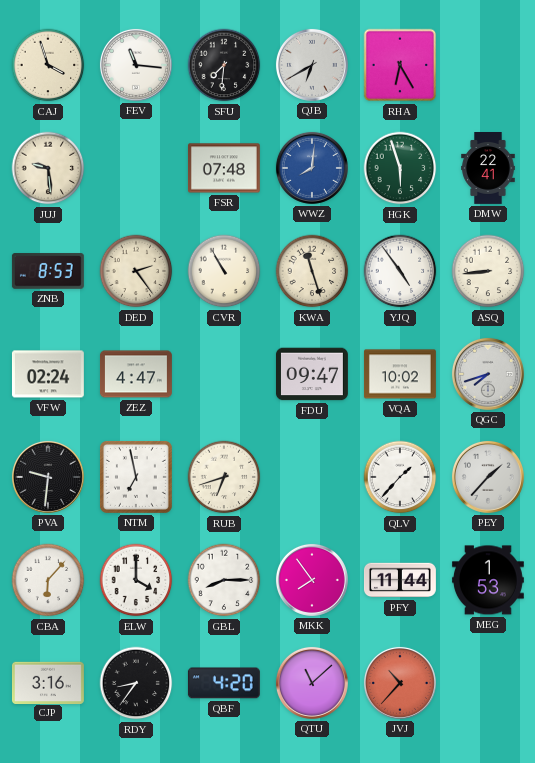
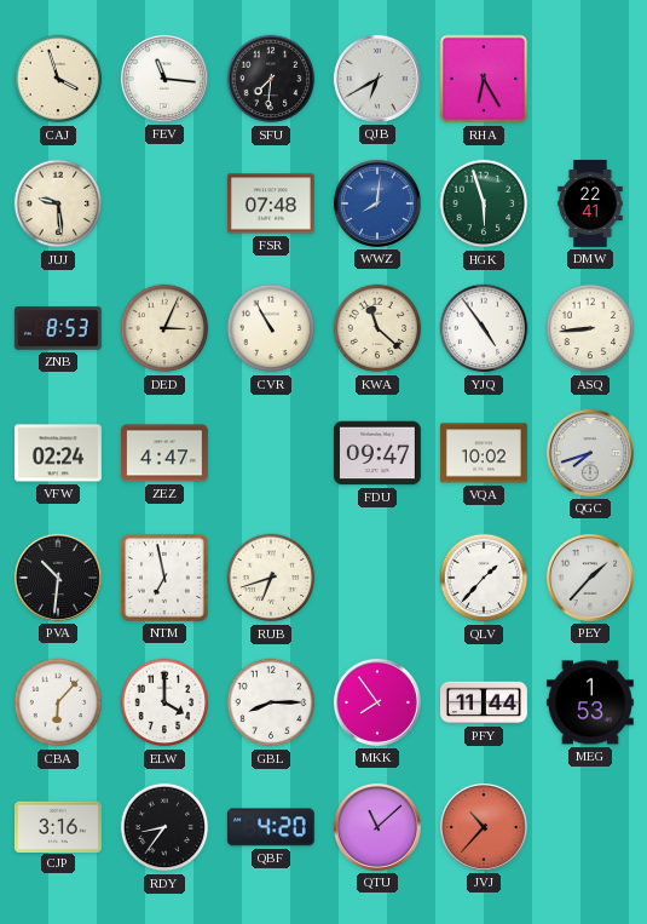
DED: 2:24 -> 3:04 (164, 328)
KWA: 11:27 -> 11:22 (377, 328)
PVA: 9:31 -> 10:31 (58, 578)
